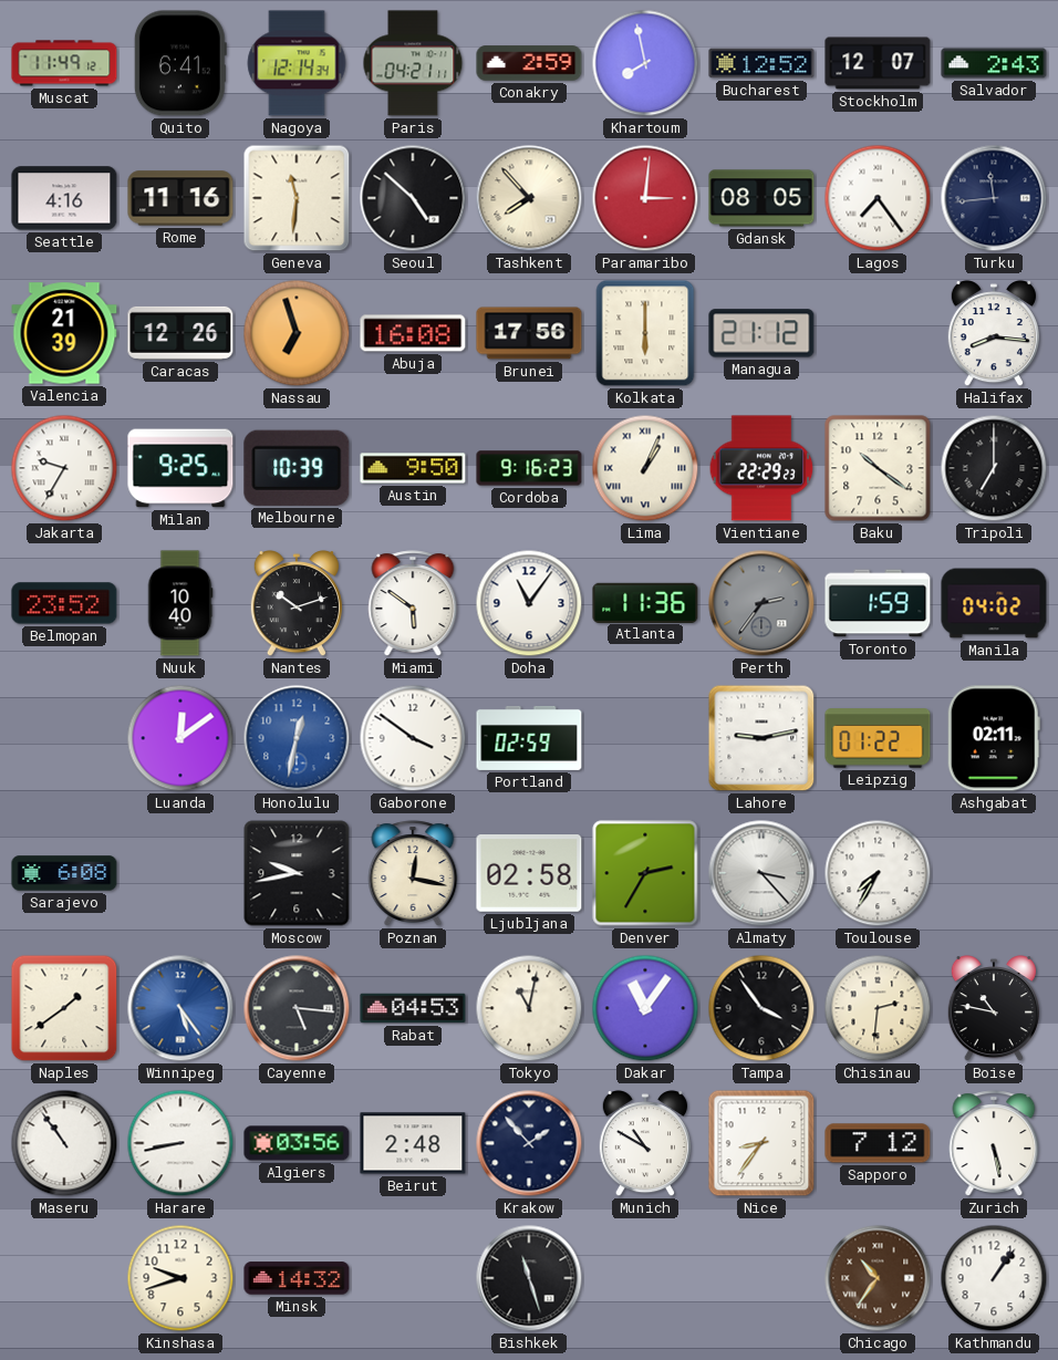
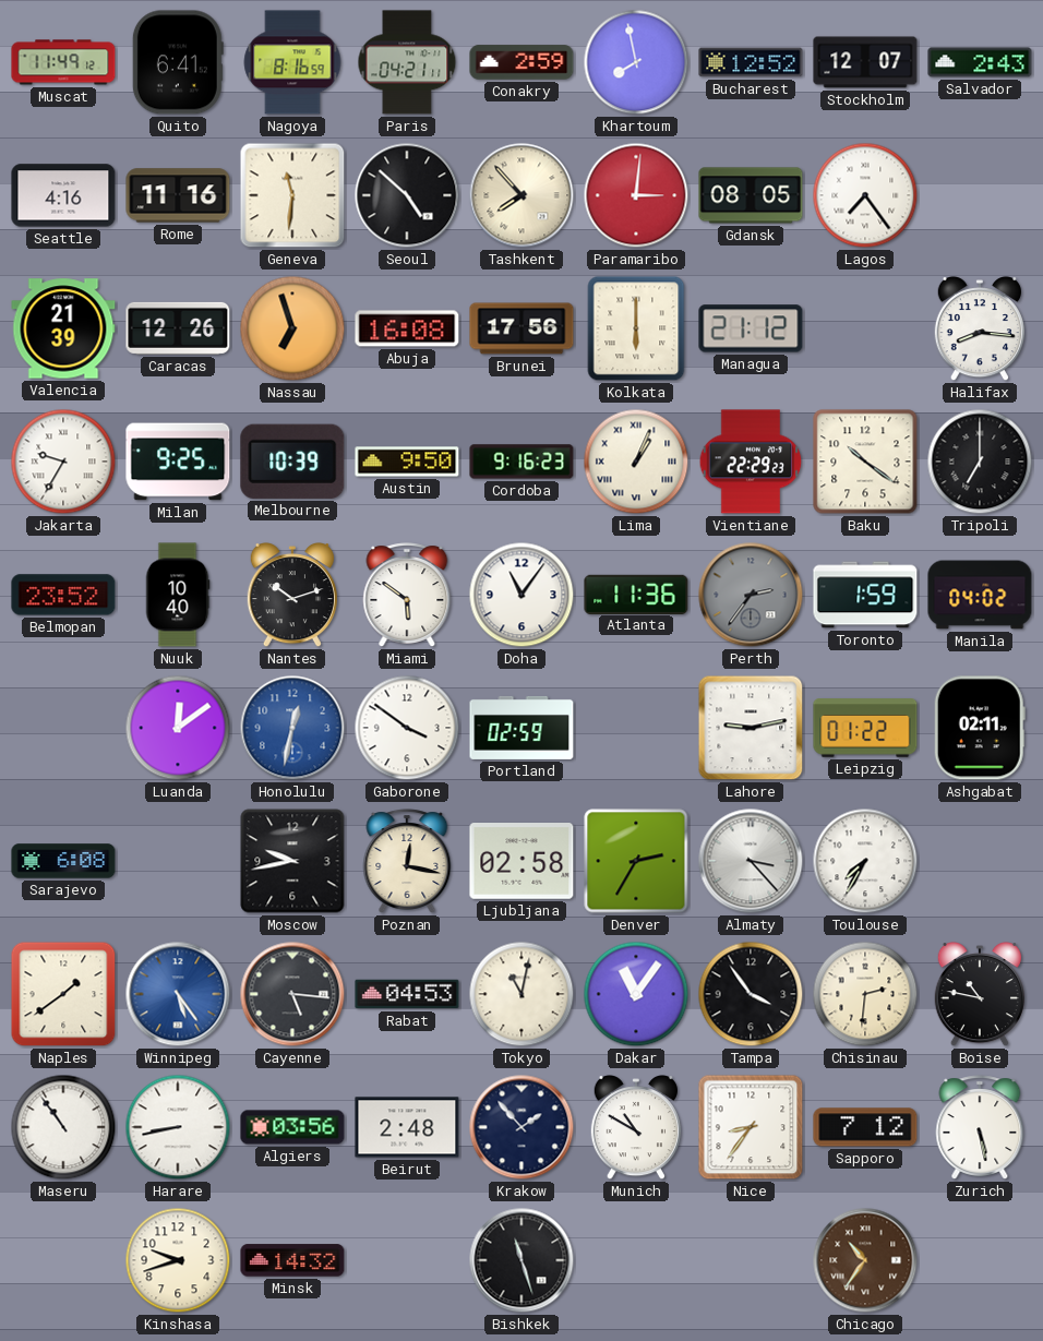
Nagoya: 12:14 -> 8:16 (292, 62)
Turku: 11:44 -> none (994, 198)
Kathmandu: 1:06 -> none (994, 1278)
